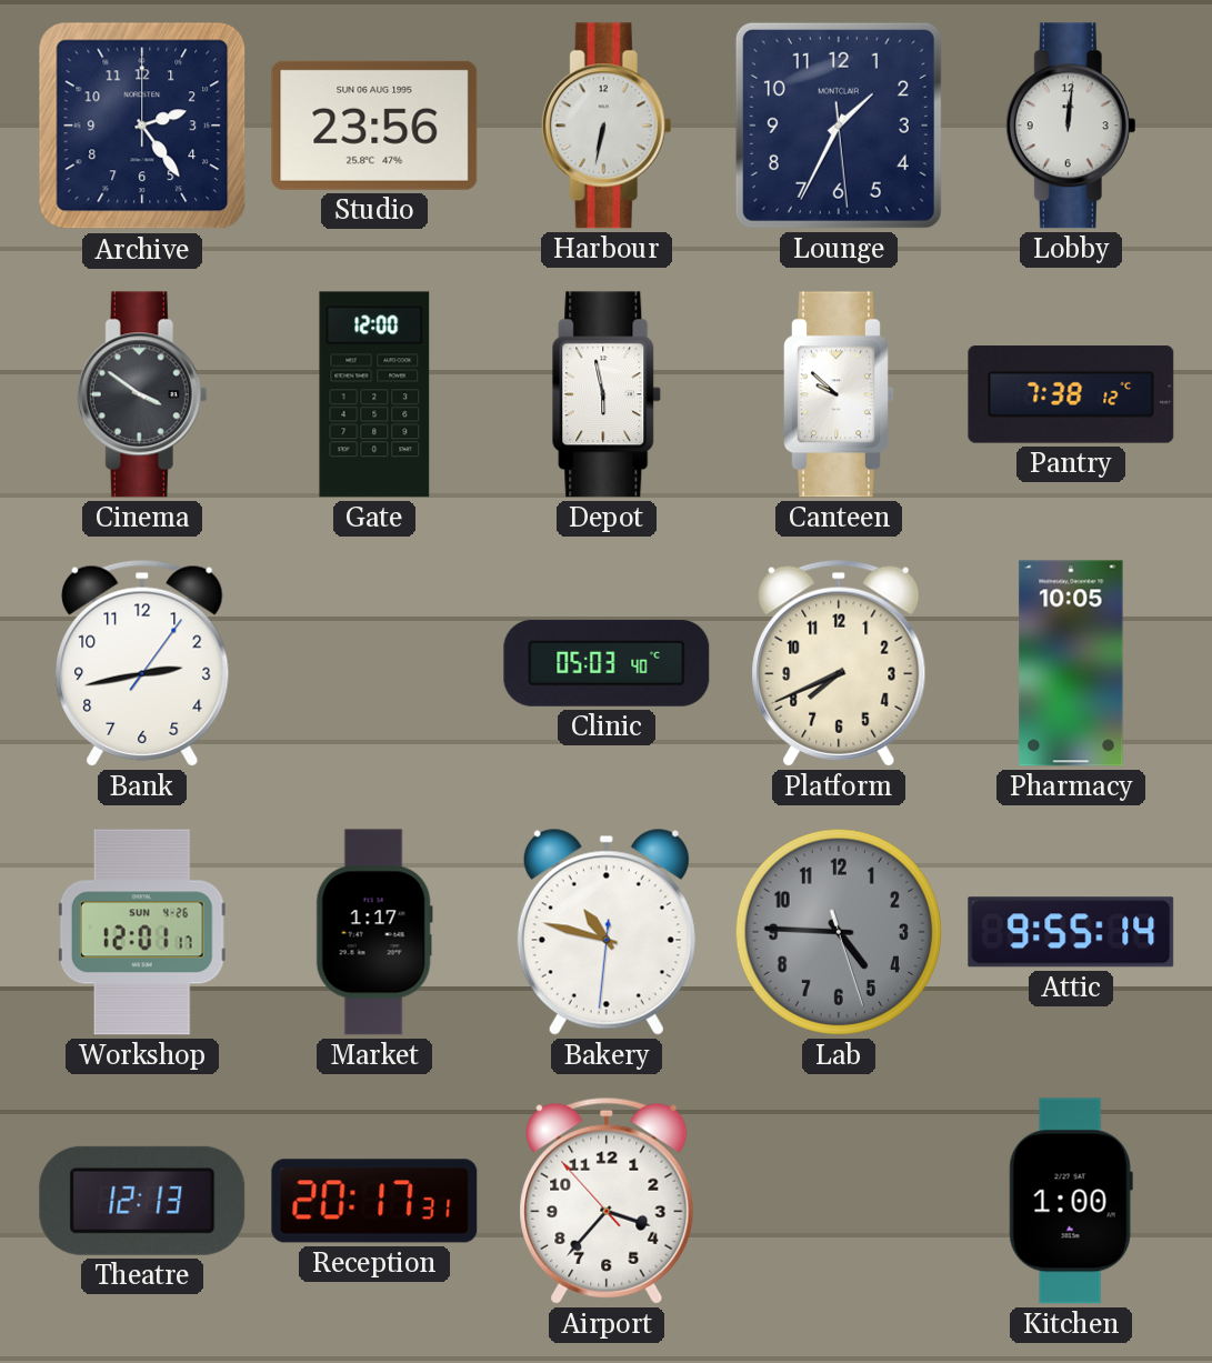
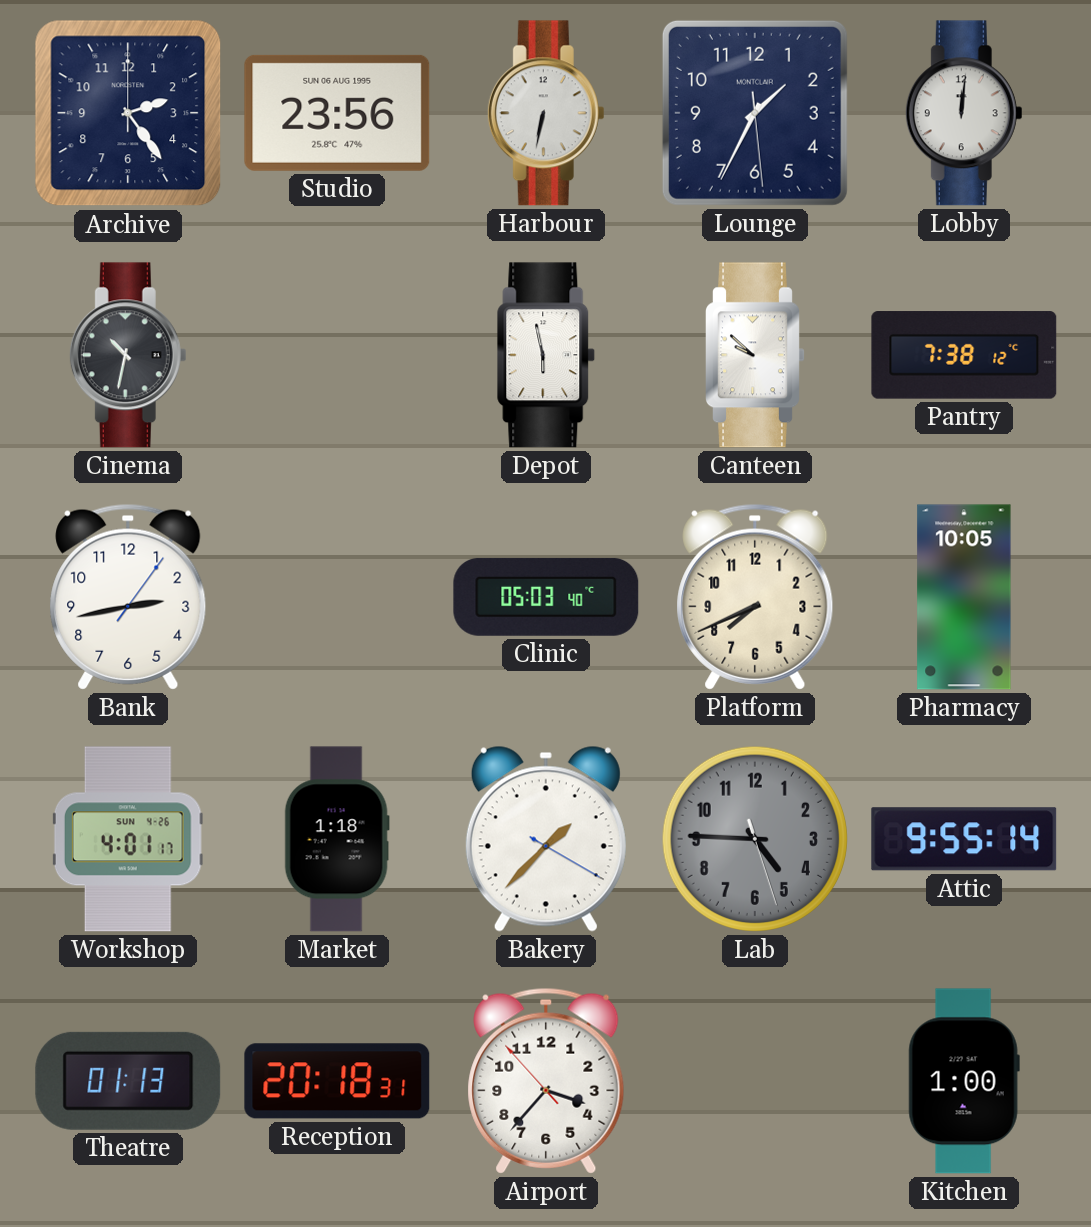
Cinema: 3:51 -> 10:32 (128, 355)
Gate: 12:00 -> none (374, 394)
Workshop: 12:01 -> 4:01 (128, 839)
Market: 1:17 -> 1:18 (337, 839)
Bakery: 10:47 -> 1:37 (546, 839)
Theatre: 12:13 -> 01:13 (128, 1081)
Reception: 20:17 -> 20:18 (337, 1081)
